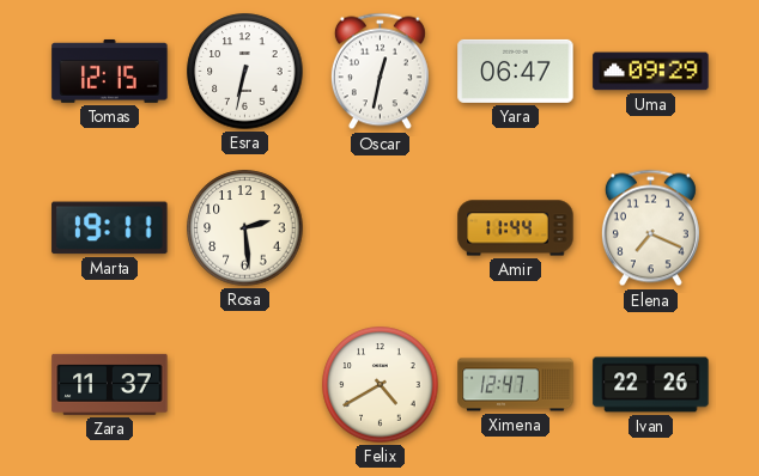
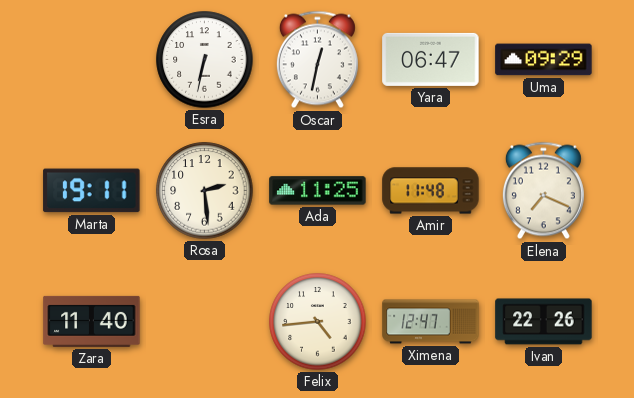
Tomas: 12:15 -> none (110, 71)
Ada: none -> 11:25 (318, 191)
Amir: 11:44 -> 11:48 (431, 191)
Zara: 11:37 -> 11:40 (92, 321)
Felix: 4:40 -> 4:44 (318, 322)
